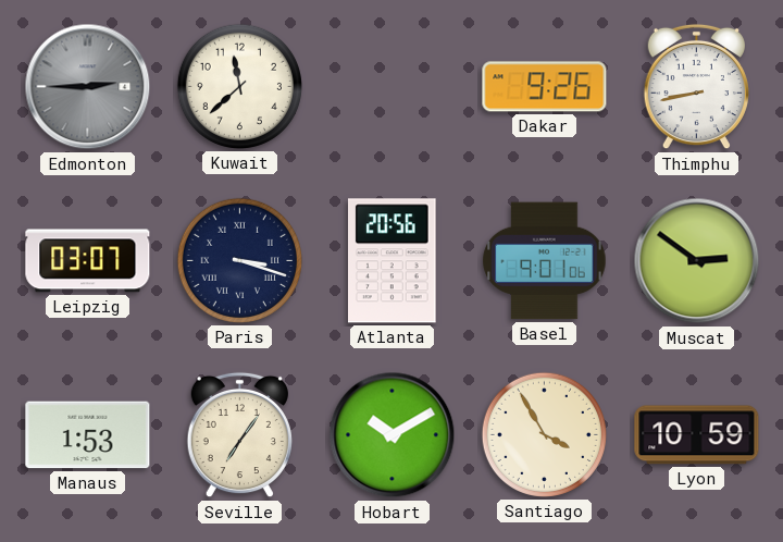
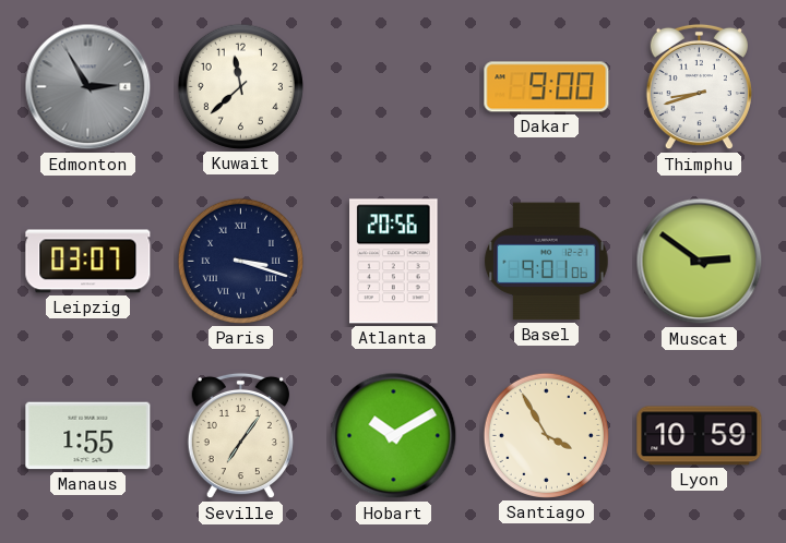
Edmonton: 2:45 -> 2:55 (88, 87)
Dakar: 9:26 -> 9:00 (547, 87)
Thimphu: 8:43 -> 8:42 (699, 87)
Manaus: 1:53 -> 1:55 (88, 436)
